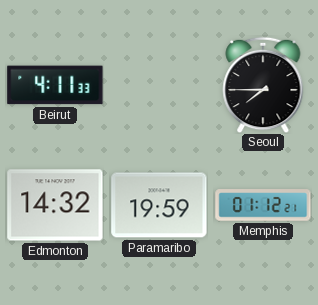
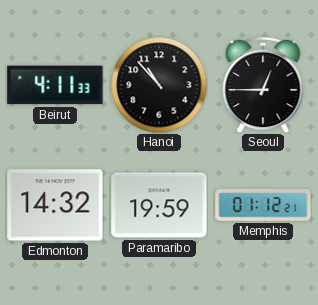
Hanoi: none -> 10:53 (159, 85)
Seoul: 7:45 -> 12:45 (263, 85)
